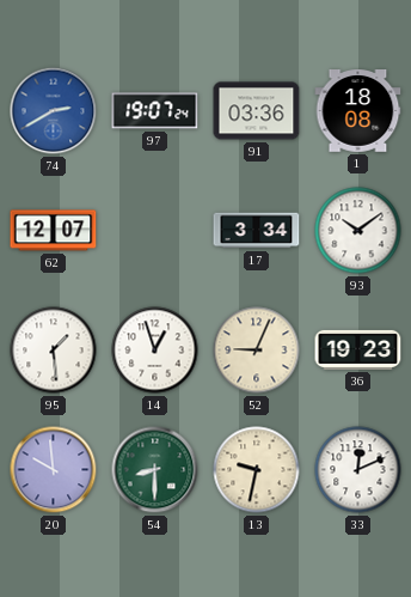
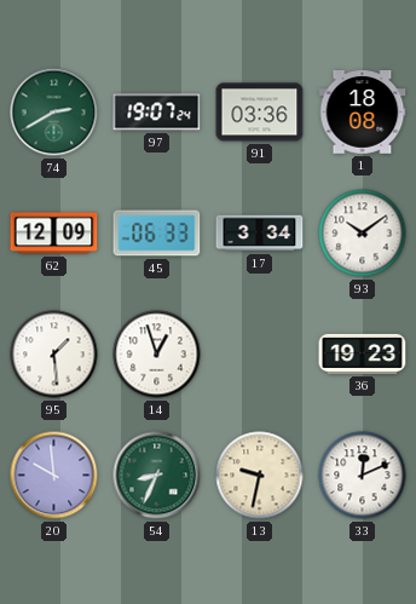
74 dial: blue -> green (54, 113)
62: 12:07 -> 12:09 (54, 234)
45: none -> 06:33 (157, 234)
52: 9:04 -> none (257, 351)
54: 8:30 -> 8:34 (157, 476)
